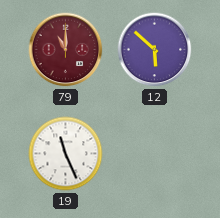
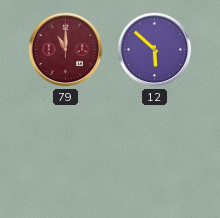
19: 11:26 -> none (66, 154)
